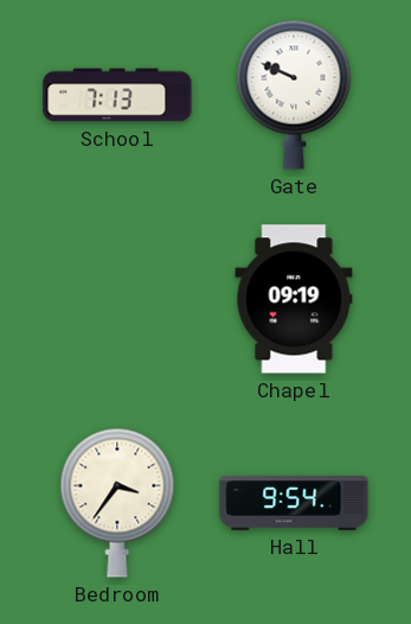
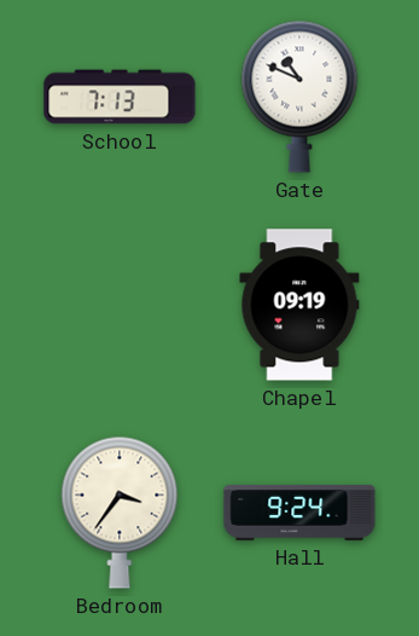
Gate: 9:49 -> 10:49 (299, 97)
Hall: 9:54 -> 9:24 (299, 513)
